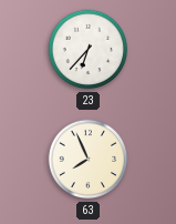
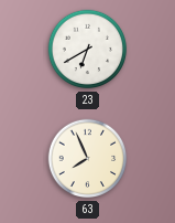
23: 6:37 -> 6:40 (88, 50)
